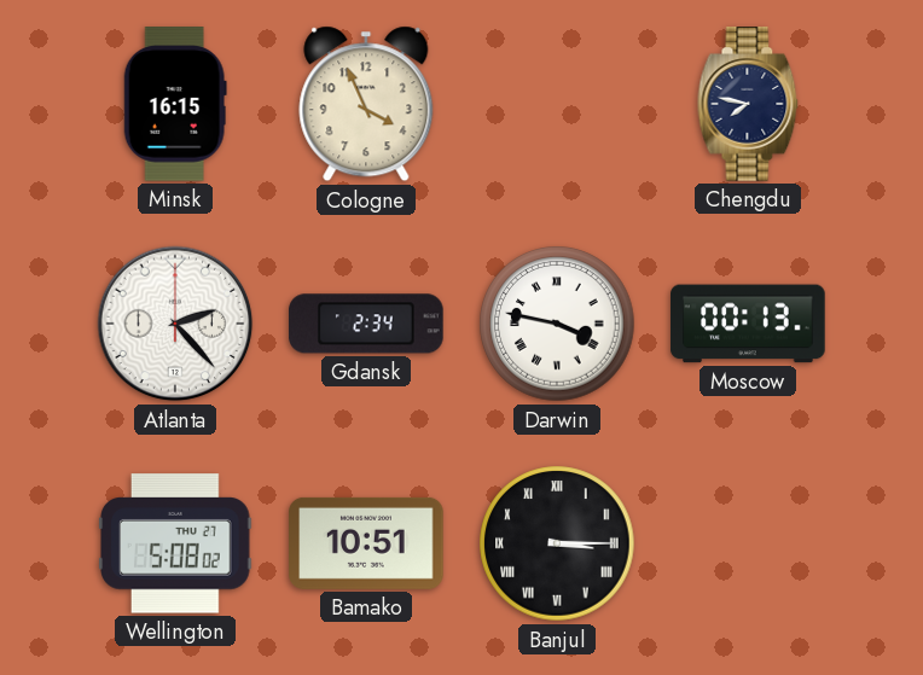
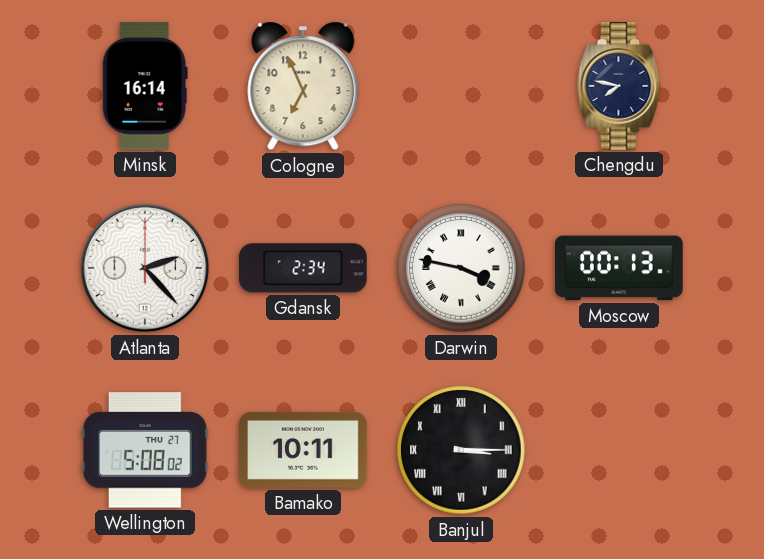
Minsk: 16:15 -> 16:14 (145, 86)
Cologne: 3:56 -> 6:56 (303, 86)
Bamako: 10:51 -> 10:11 (303, 450)
